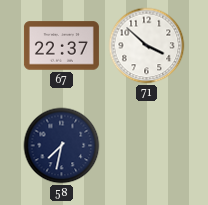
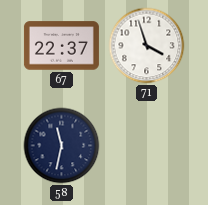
71: 3:52 -> 3:57 (147, 46)
58: 7:32 -> 11:32 (62, 146)
